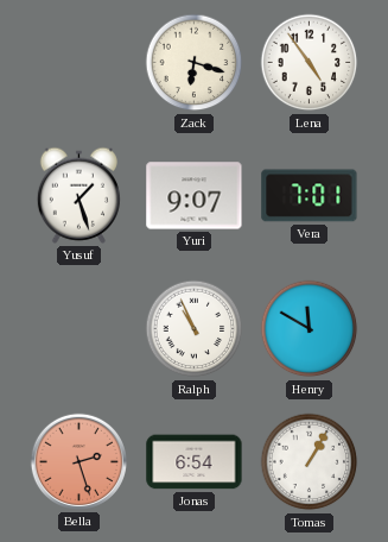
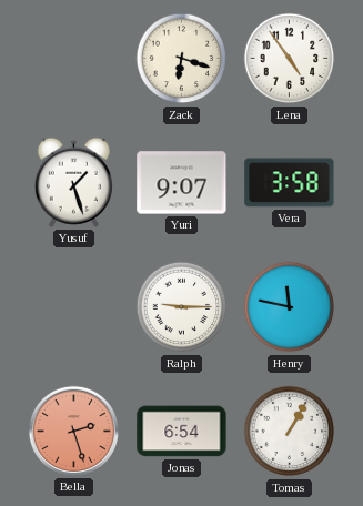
Vera: 7:01 -> 3:58 (290, 183)
Ralph: 10:56 -> 9:15 (182, 307)
Henry: 11:50 -> 11:47 (290, 307)
